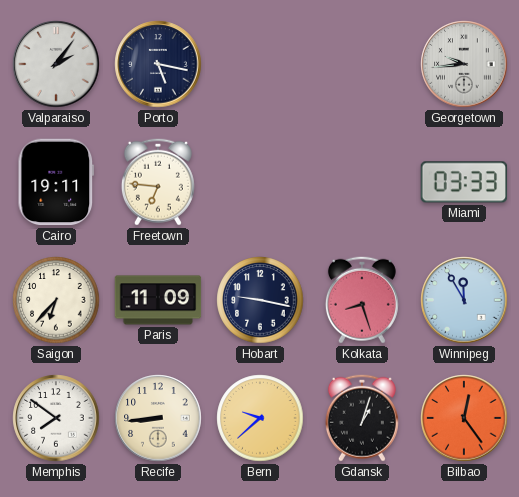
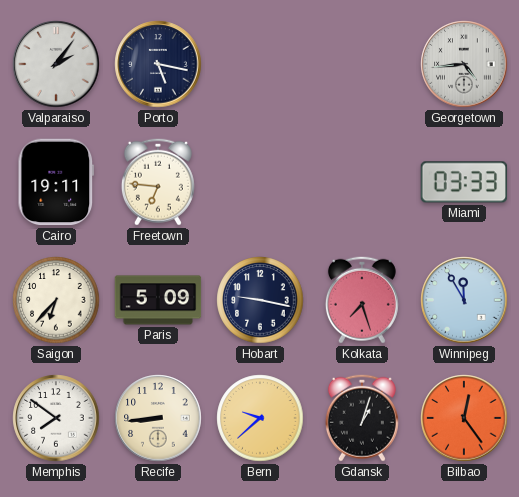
Georgetown: 9:44 -> 4:44 (464, 64)
Paris: 11:09 -> 5:09 (158, 300)
Kolkata: 8:27 -> 7:27 (362, 300)
